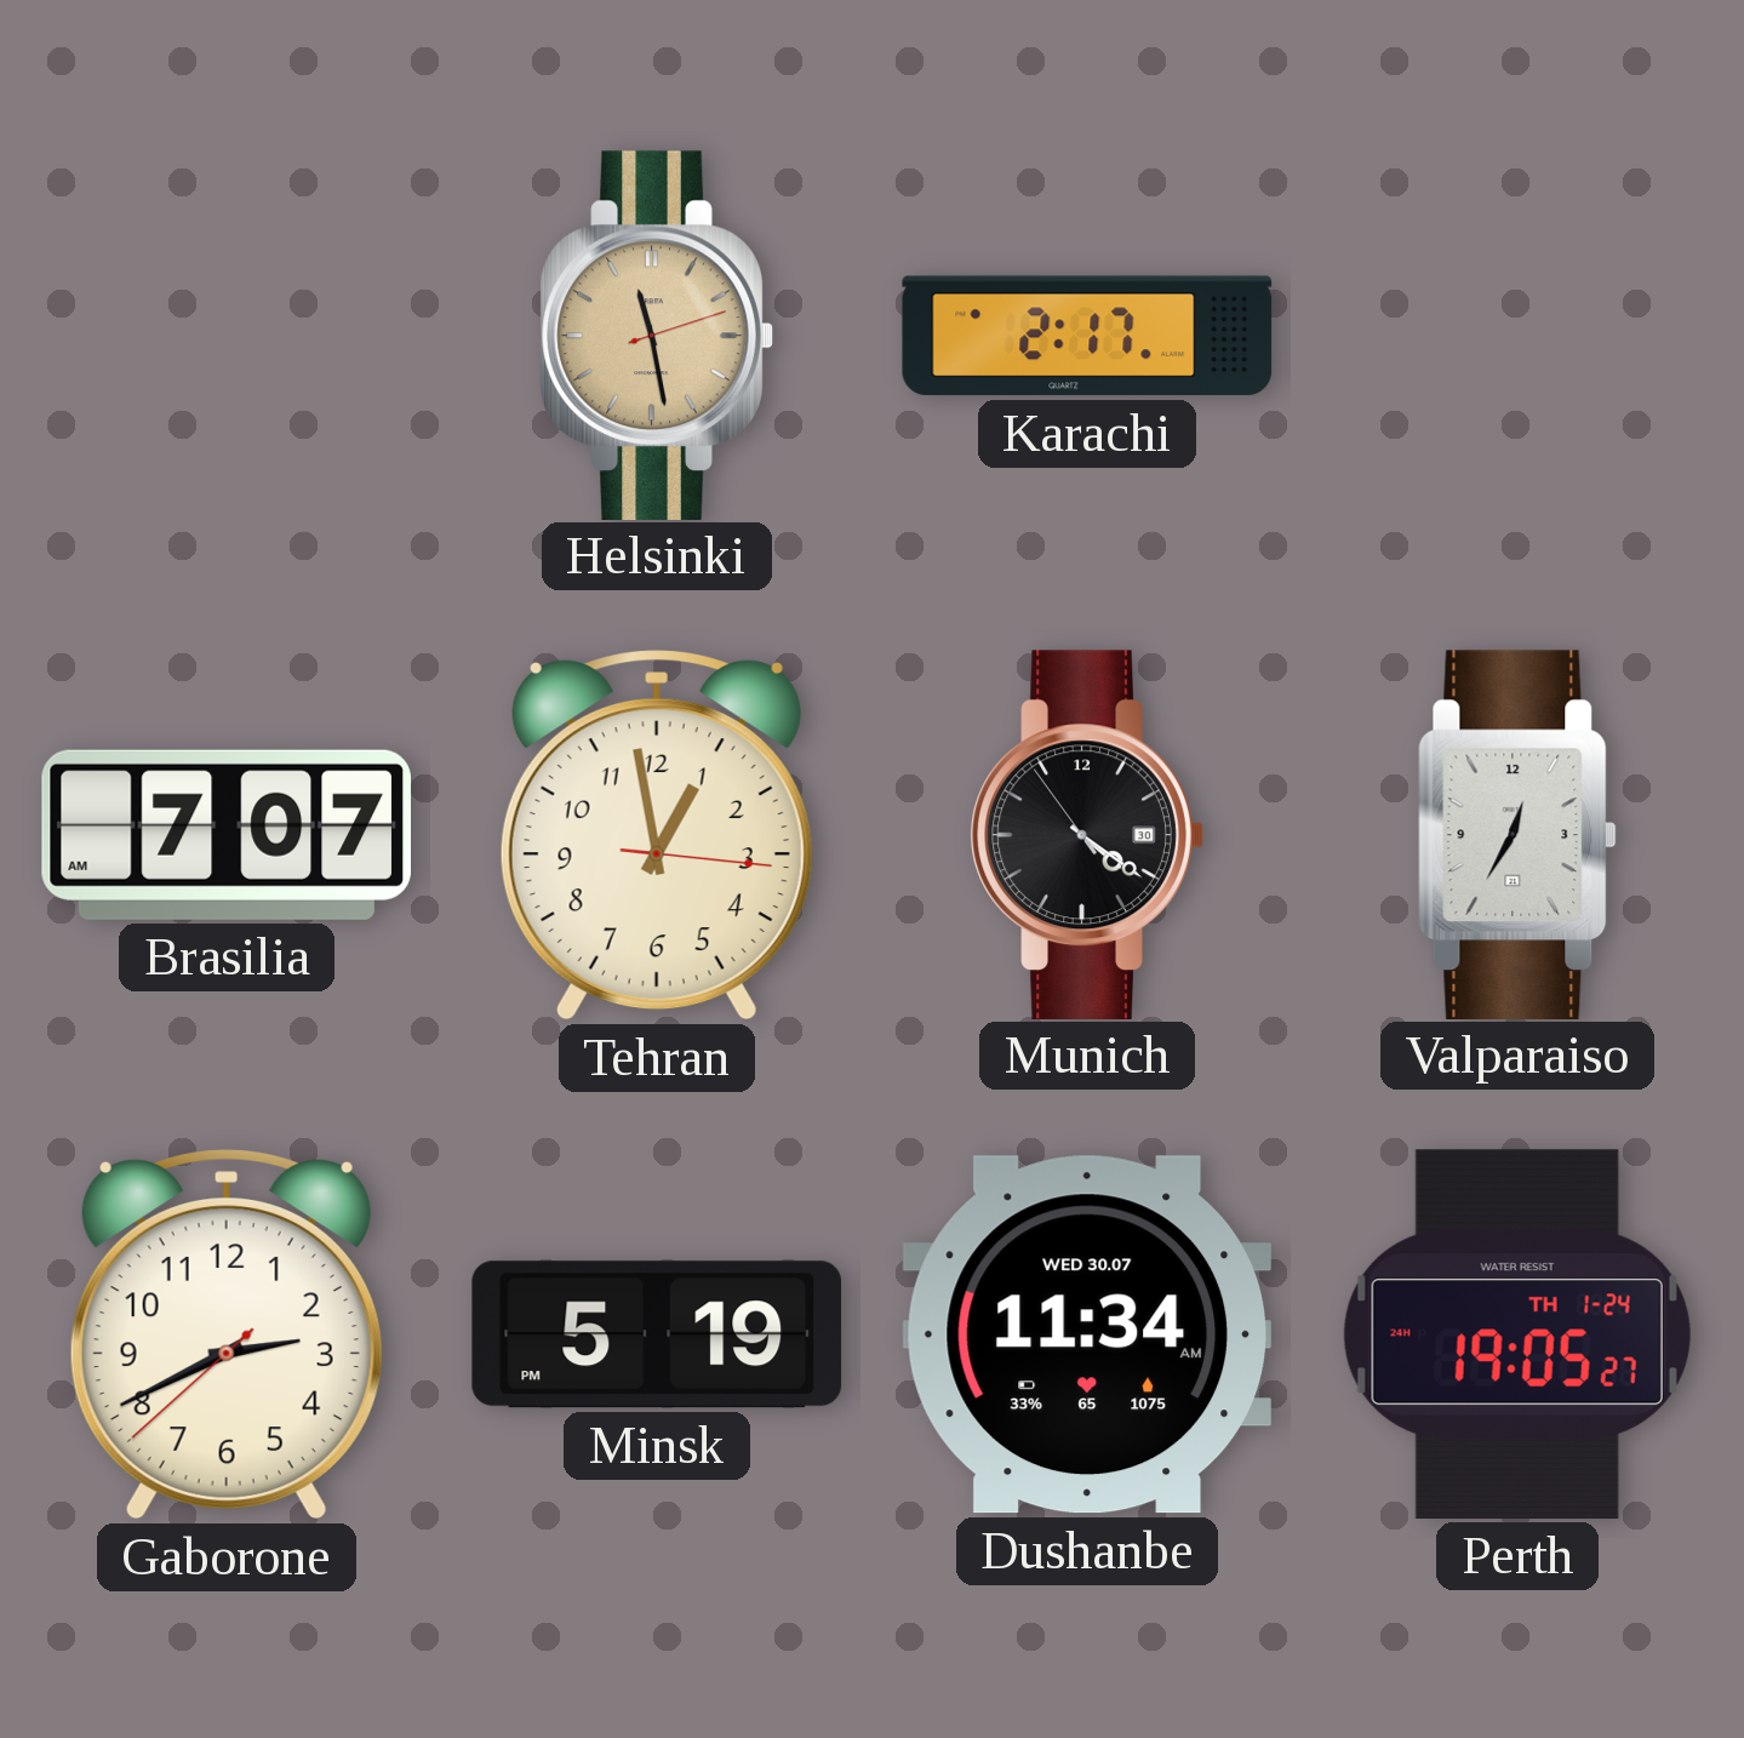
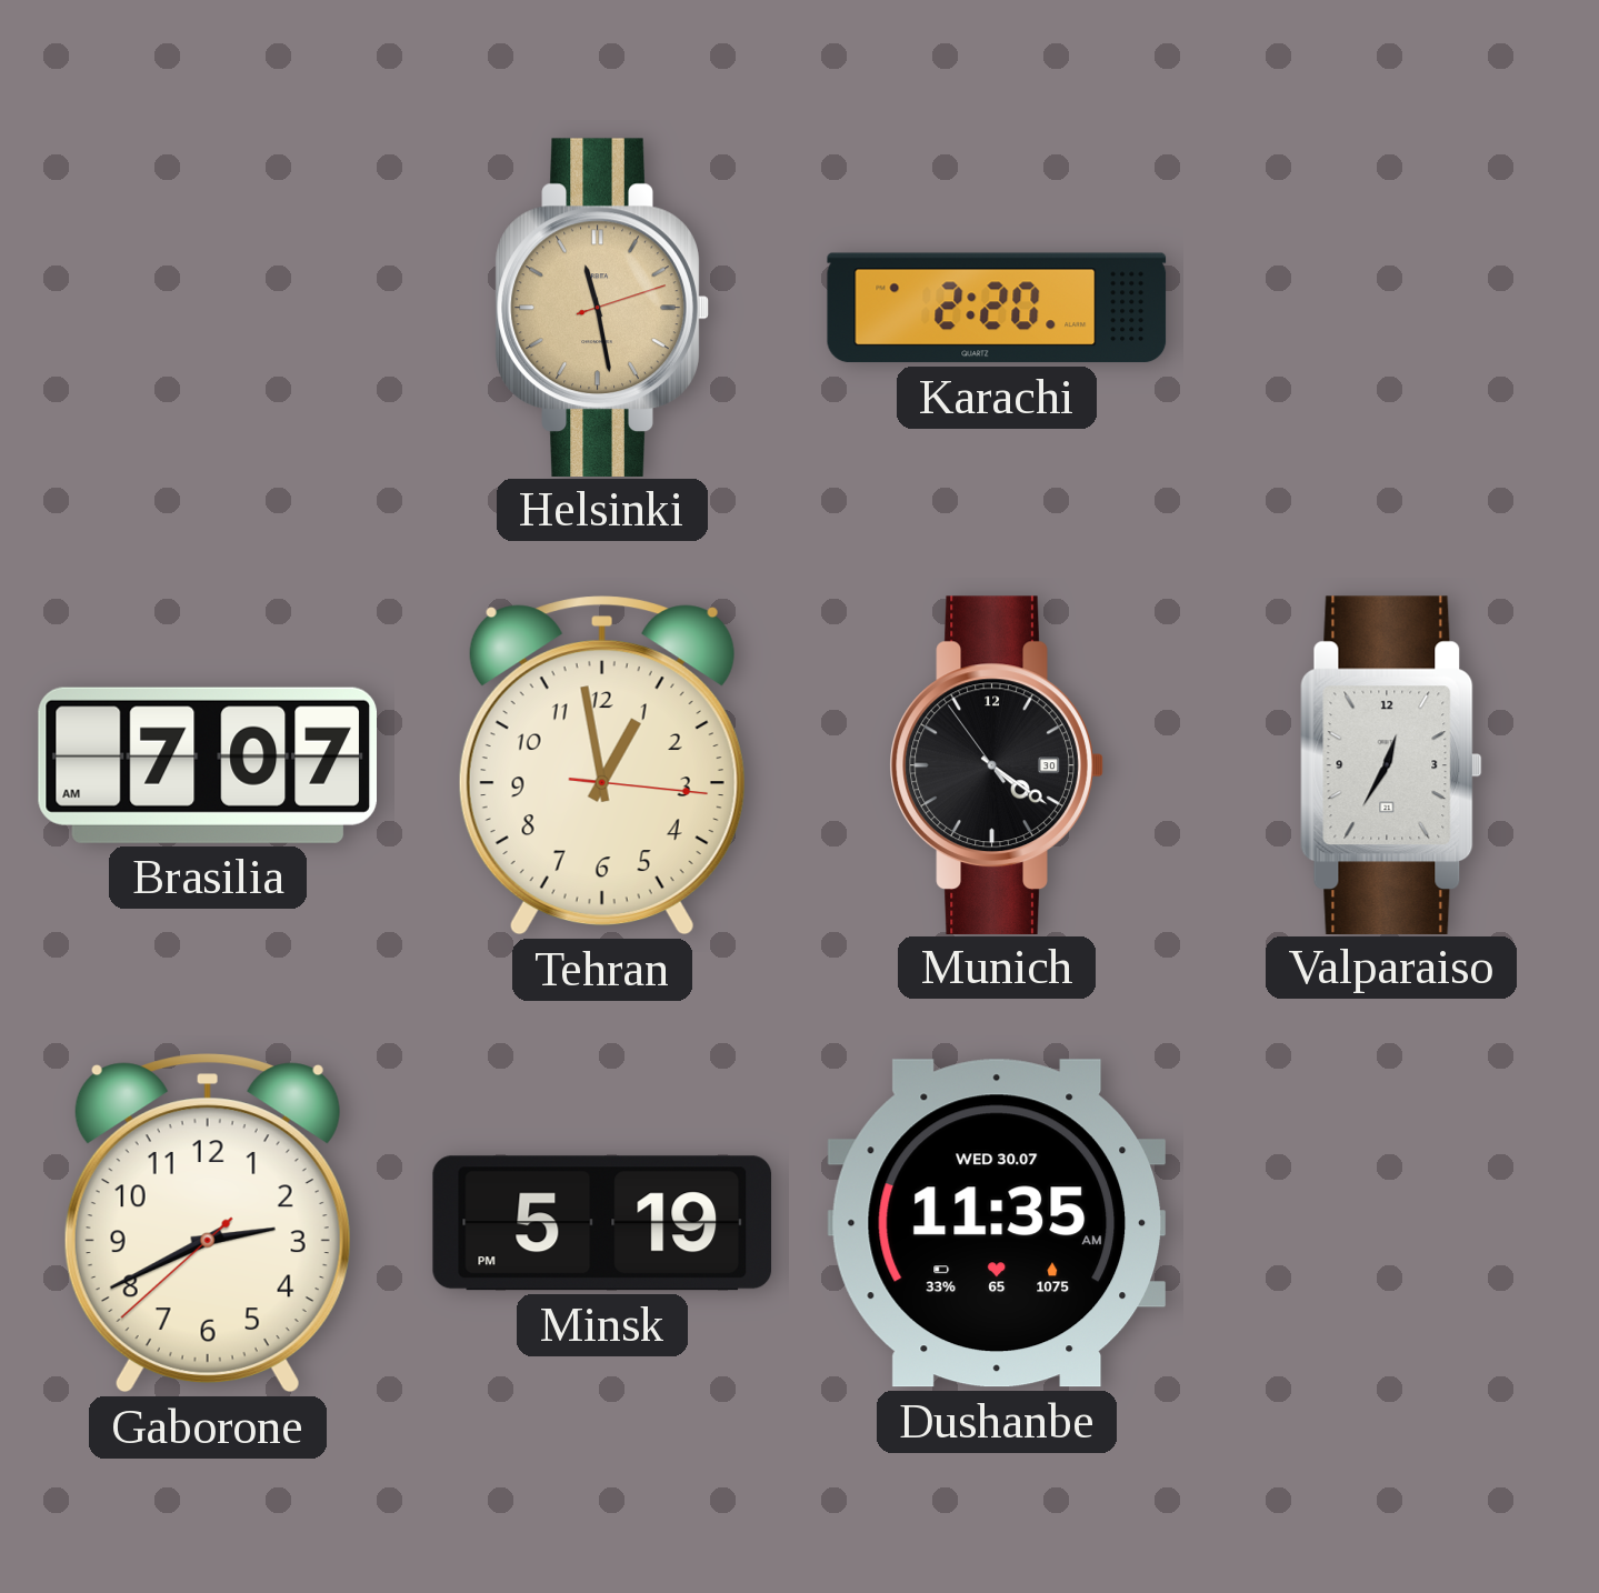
Karachi: 2:17 -> 2:20 (997, 308)
Dushanbe: 11:34 -> 11:35 (996, 1223)
Perth: 19:05 -> none (1517, 1334)
